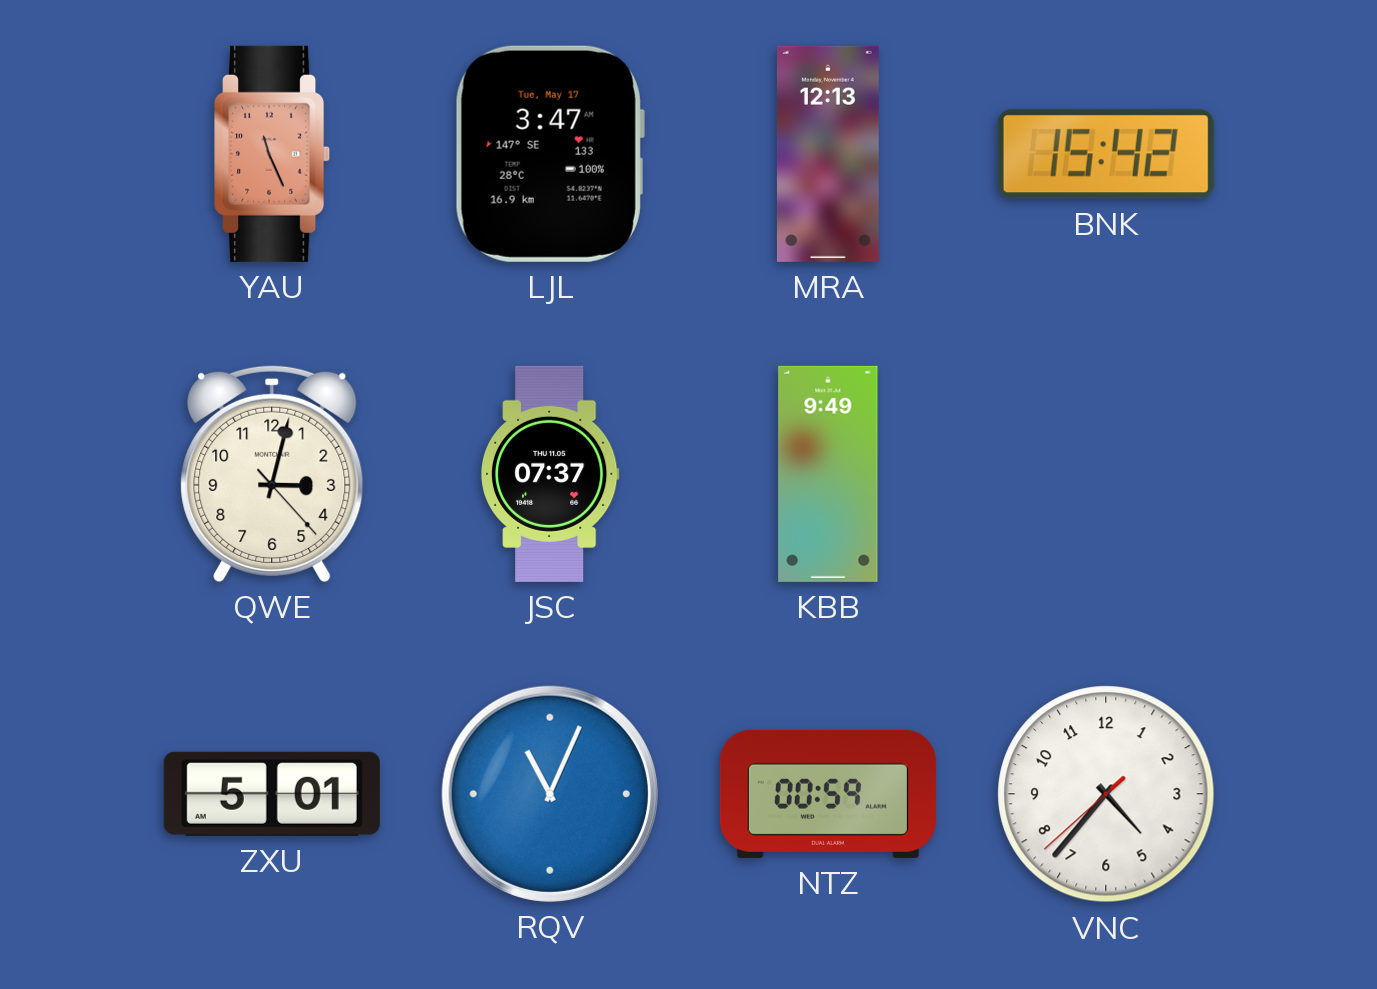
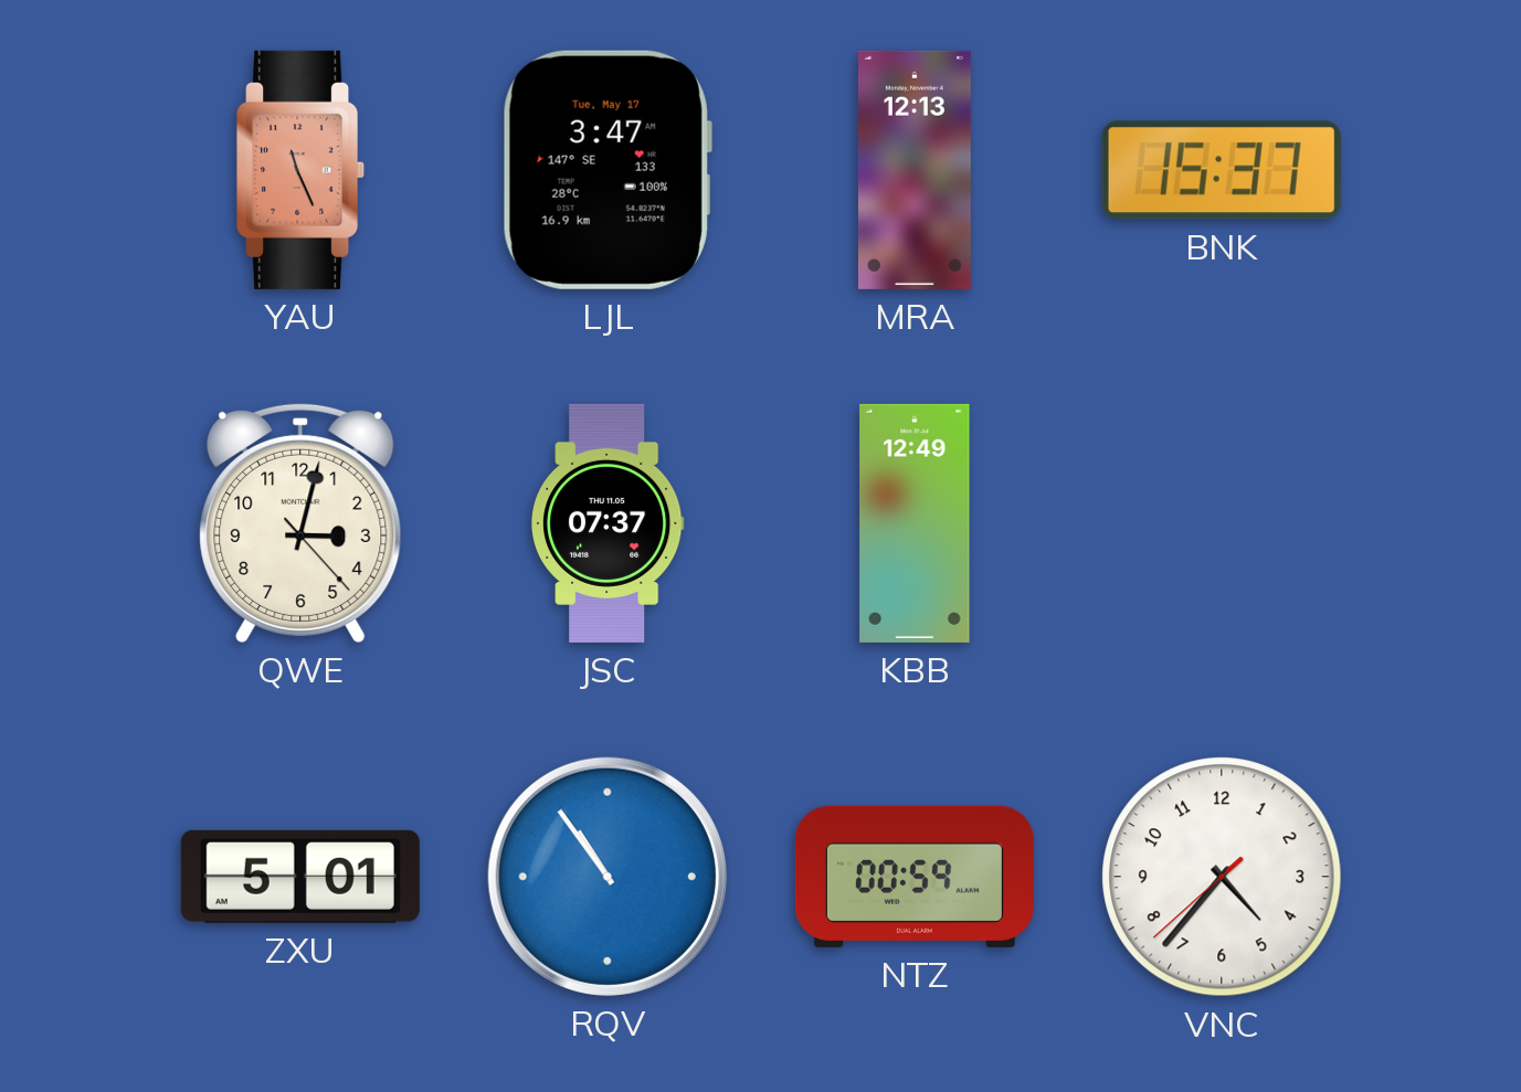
BNK: 15:42 -> 15:37 (1222, 170)
KBB: 9:49 -> 12:49 (915, 523)
RQV: 11:04 -> 10:54 (608, 877)
